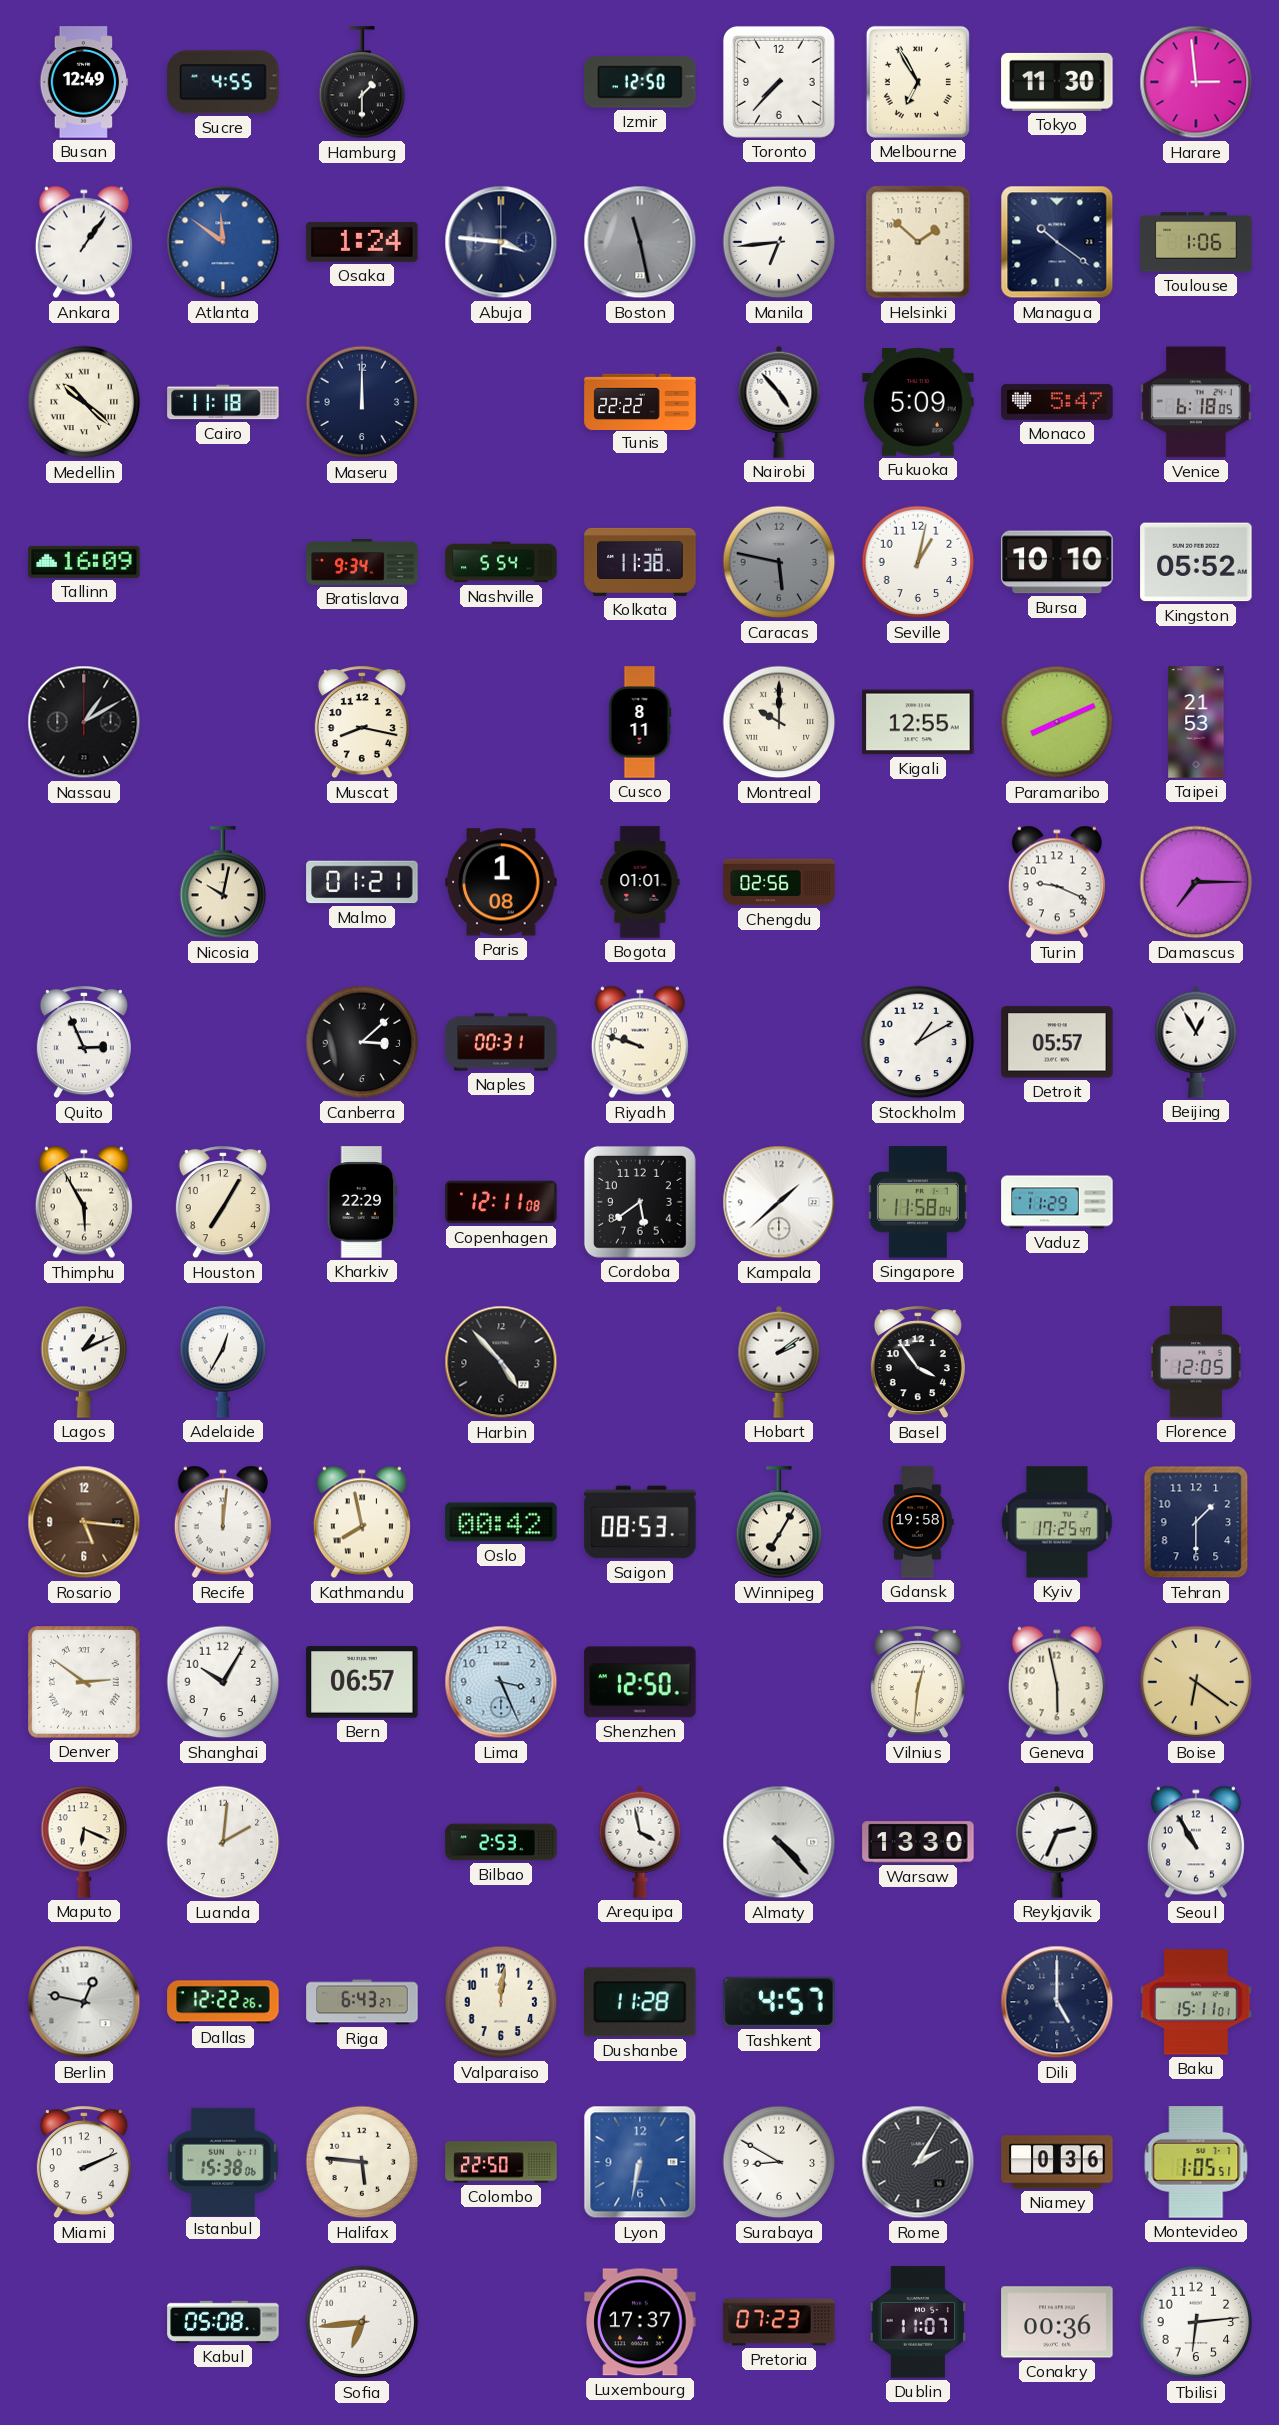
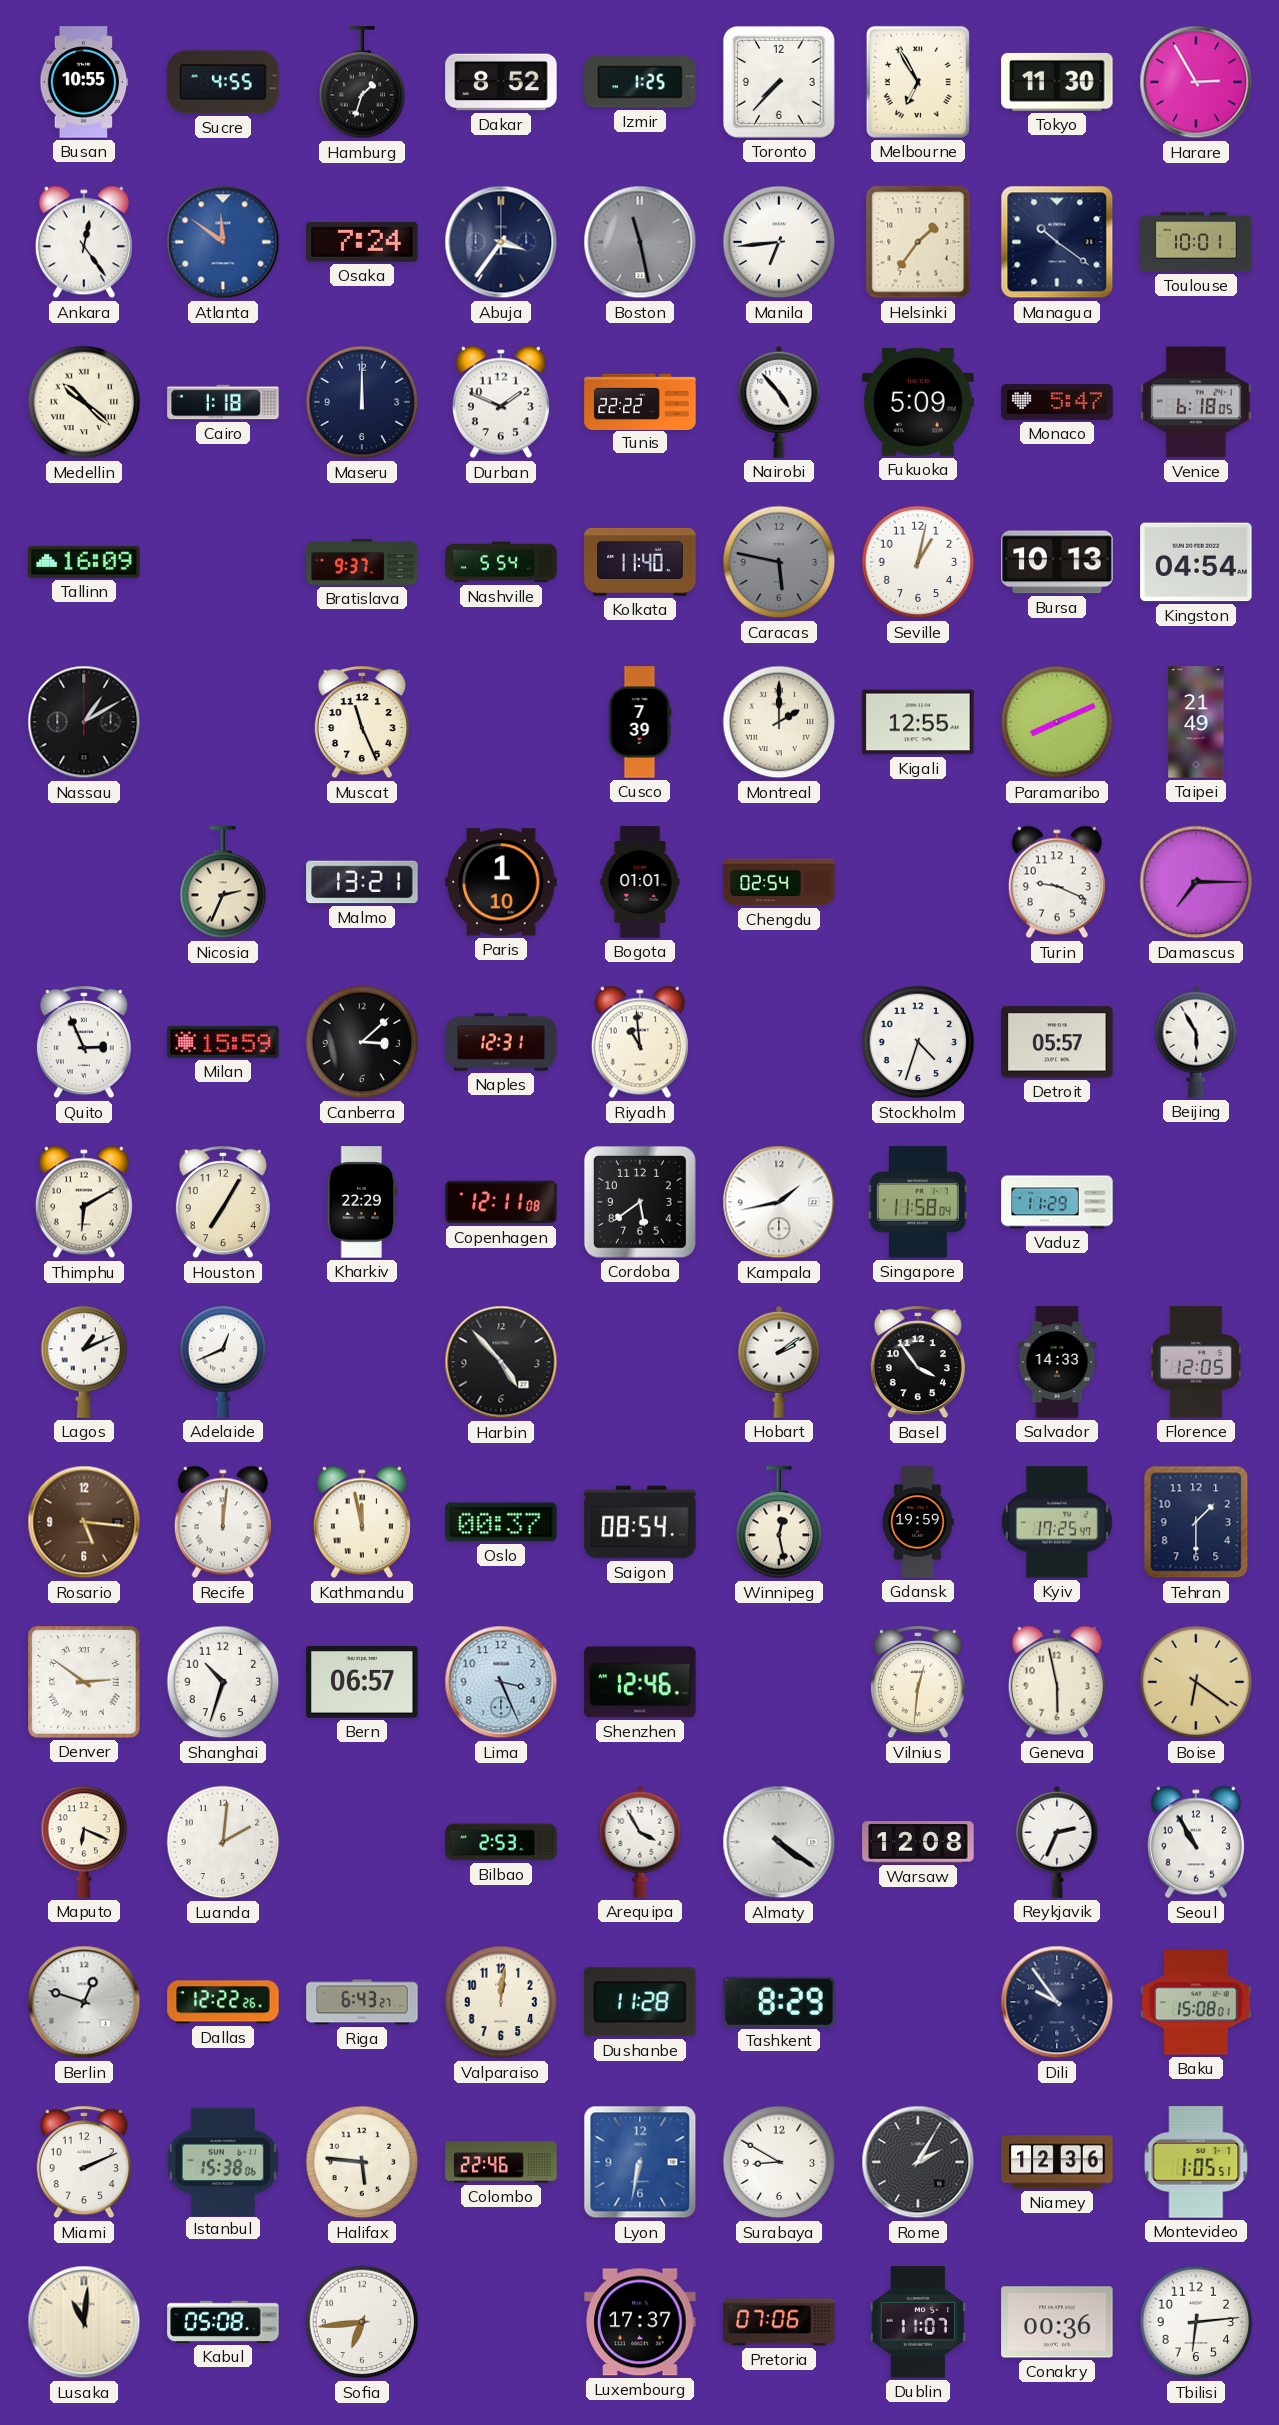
Busan: 12:49 -> 10:55 (84, 82)
Hamburg: 1:30 -> 1:33 (362, 83)
Dakar: none -> 8:52 (501, 82)
Izmir: 12:50 -> 1:25 (640, 82)
Harare: 2:59 -> 2:55 (1196, 82)
Ankara: 1:06 -> 12:24 (84, 242)
Osaka: 1:24 -> 7:24 (362, 242)
Abuja: 3:46 -> 3:36 (501, 242)
Helsinki: 1:52 -> 1:36 (918, 242)
Toulouse: 1:06 -> 10:01 (1196, 242)
Cairo: 11:18 -> 1:18 (223, 402)
Durban: none -> 1:49 (501, 402)
Bratislava: 9:34 -> 9:37 (362, 563)
Kolkata: 11:38 -> 11:40 (640, 562)
Bursa: 10:10 -> 10:13 (1057, 562)
Kingston: 05:52 -> 04:54 (1196, 562)
Muscat: 8:17 -> 11:26 (362, 723)
Cusco: 8:11 -> 7:39 (640, 722)
Montreal: 10:00 -> 2:00 (779, 722)
Taipei: 21:53 -> 21:49 (1196, 722)
Nicosia: 10:02 -> 2:34 (223, 883)
Malmo: 01:21 -> 13:21 (362, 882)
Paris: 1:08 -> 1:10 (501, 882)
Chengdu: 02:56 -> 02:54 (779, 882)
Milan: none -> 15:59 (223, 1042)
Naples: 00:31 -> 12:31 (501, 1042)
Riyadh: 9:48 -> 10:59 (640, 1042)
Stockholm: 1:10 -> 4:33 (918, 1042)
Beijing: 12:55 -> 5:55 (1196, 1042)
Thimphu: 5:55 -> 6:10 (84, 1202)
Kampala: 1:38 -> 1:43 (779, 1202)
Adelaide: 12:35 -> 12:41 (223, 1362)
Salvador: none -> 14:33 (1057, 1362)
Kathmandu: 7:58 -> 11:58 (362, 1522)
Oslo: 00:42 -> 00:37 (501, 1522)
Saigon: 08:53 -> 08:54 (640, 1522)
Winnipeg: 7:05 -> 12:28 (779, 1523)
Gdansk: 19:58 -> 19:59 (918, 1522)
Shanghai: 10:05 -> 10:33 (223, 1682)
Shenzhen: 12:50 -> 12:46 (640, 1682)
Arequipa: 3:58 -> 3:55 (640, 1842)
Almaty: 4:23 -> 4:21 (779, 1842)
Warsaw: 13:30 -> 12:08 (918, 1842)
Berlin: 12:47 -> 12:48 (84, 2002)
Tashkent: 4:57 -> 8:29 (779, 2002)
Dili: 5:00 -> 9:54 (1057, 2002)
Baku: 15:11 -> 15:08 (1196, 2002)
Colombo: 22:50 -> 22:46 (501, 2162)
Niamey: 0:36 -> 12:36 (1057, 2162)
Lusaka: none -> 11:01 (84, 2322)
Pretoria: 07:23 -> 07:06 (779, 2322)
